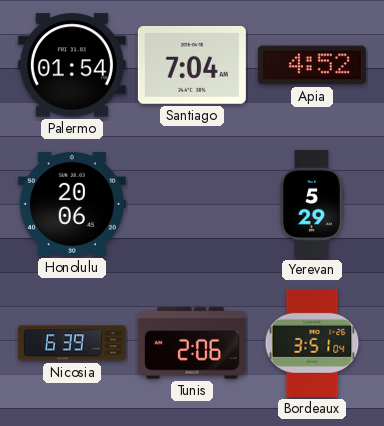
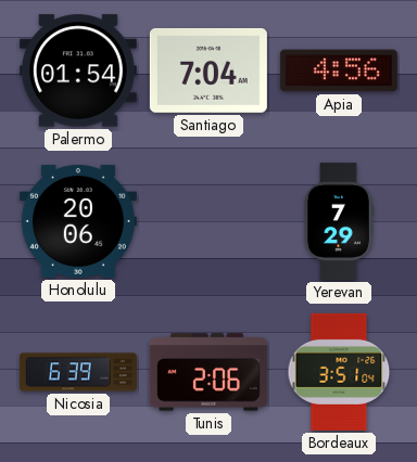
Apia: 4:52 -> 4:56 (339, 70)
Yerevan: 5:29 -> 7:29 (339, 221)
